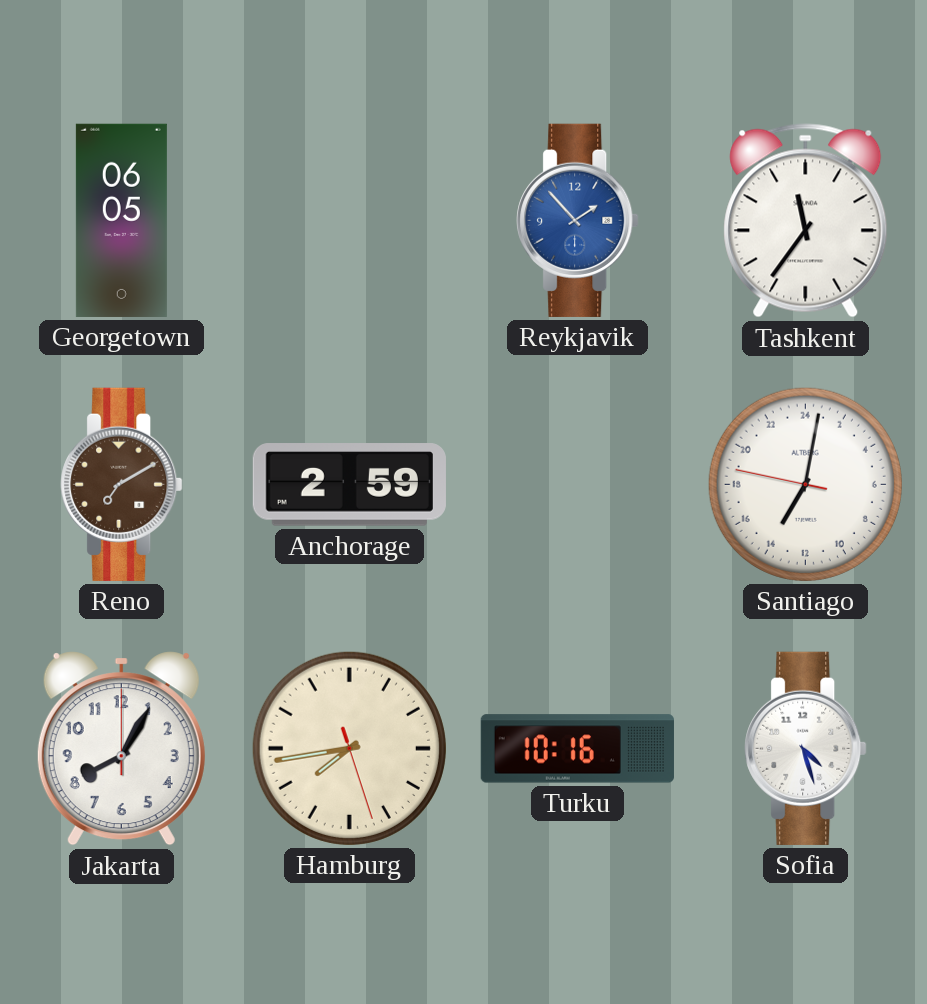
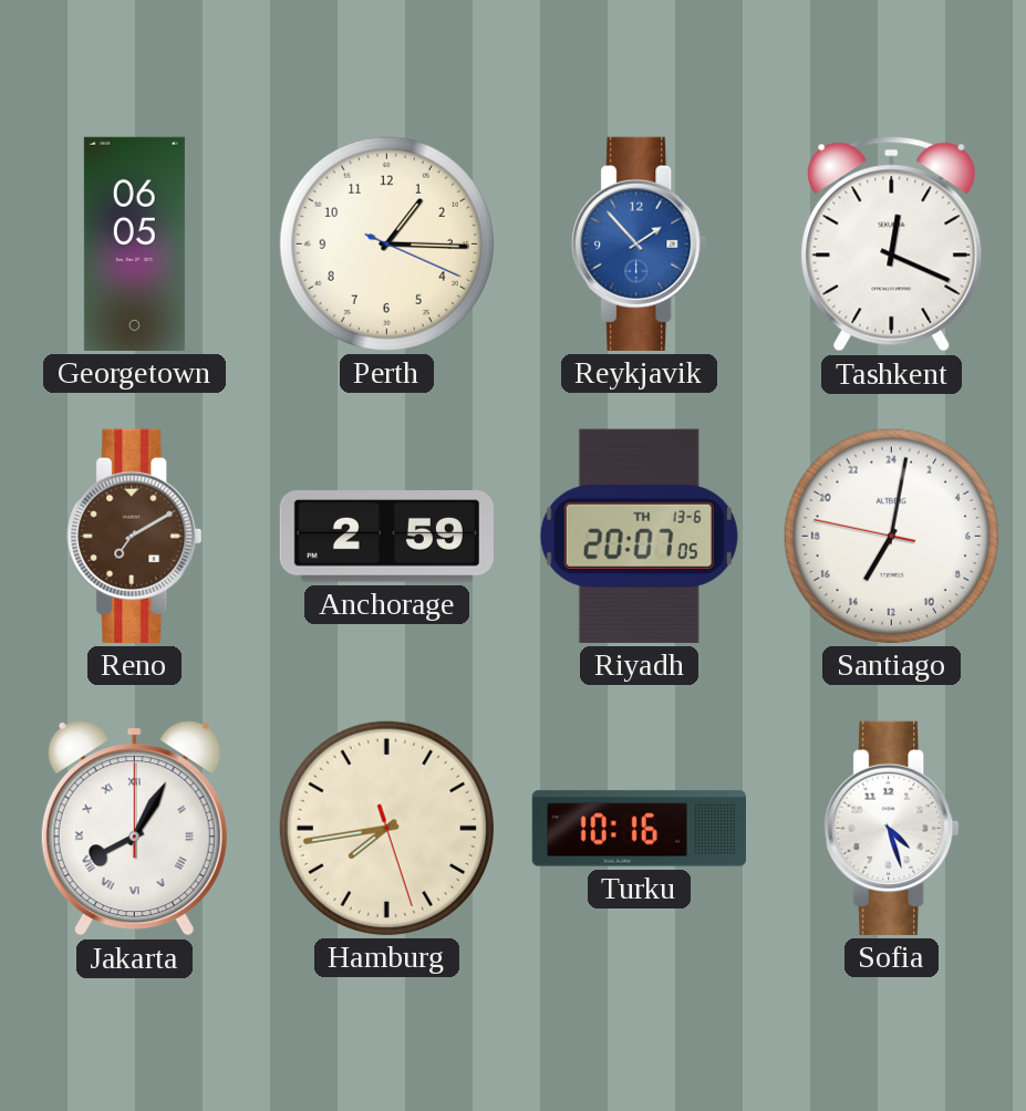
Perth: none -> 1:15 (386, 243)
Tashkent: 11:36 -> 12:19 (892, 245)
Riyadh: none -> 20:07 (639, 536)
Jakarta numerals: Arabic -> Roman (134, 829)
